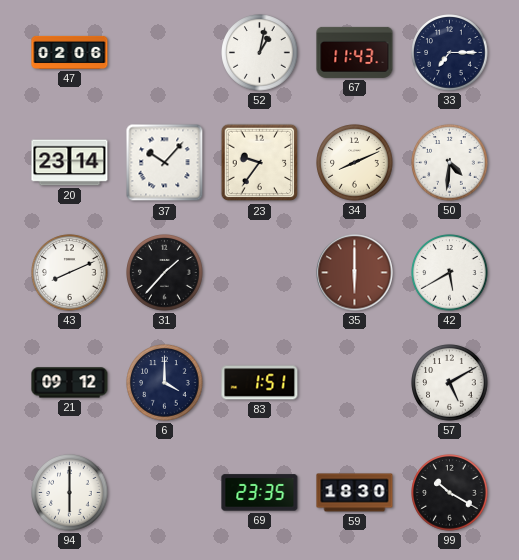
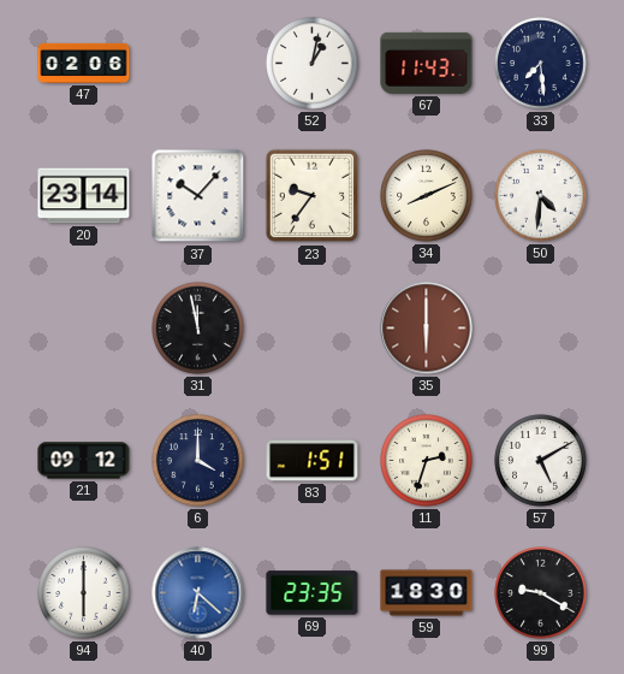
33: 7:15 -> 7:29 (541, 64)
43: 8:11 -> none (70, 273)
31: 1:37 -> 11:58 (198, 329)
42: 5:40 -> none (450, 273)
11: none -> 2:33 (427, 461)
40: none -> 6:22 (198, 593)
99: 10:20 -> 9:20 (541, 593)
